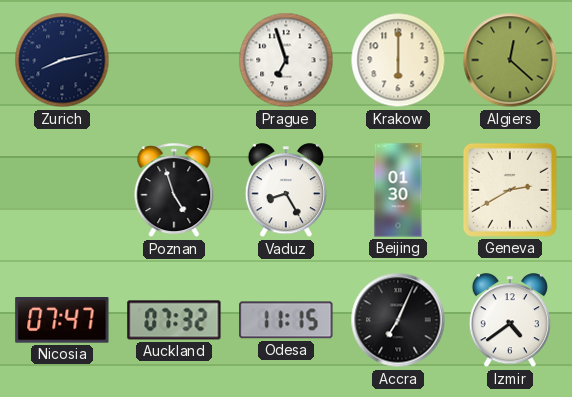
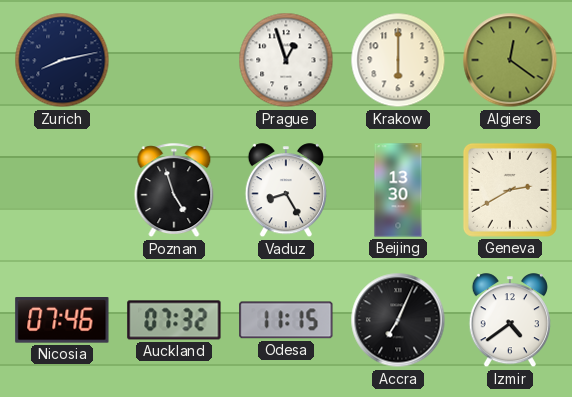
Prague: 6:57 -> 12:57 (286, 60)
Algiers: 12:22 -> 12:21 (510, 60)
Beijing: 01:30 -> 13:30 (398, 190)
Nicosia: 07:47 -> 07:46 (62, 321)
